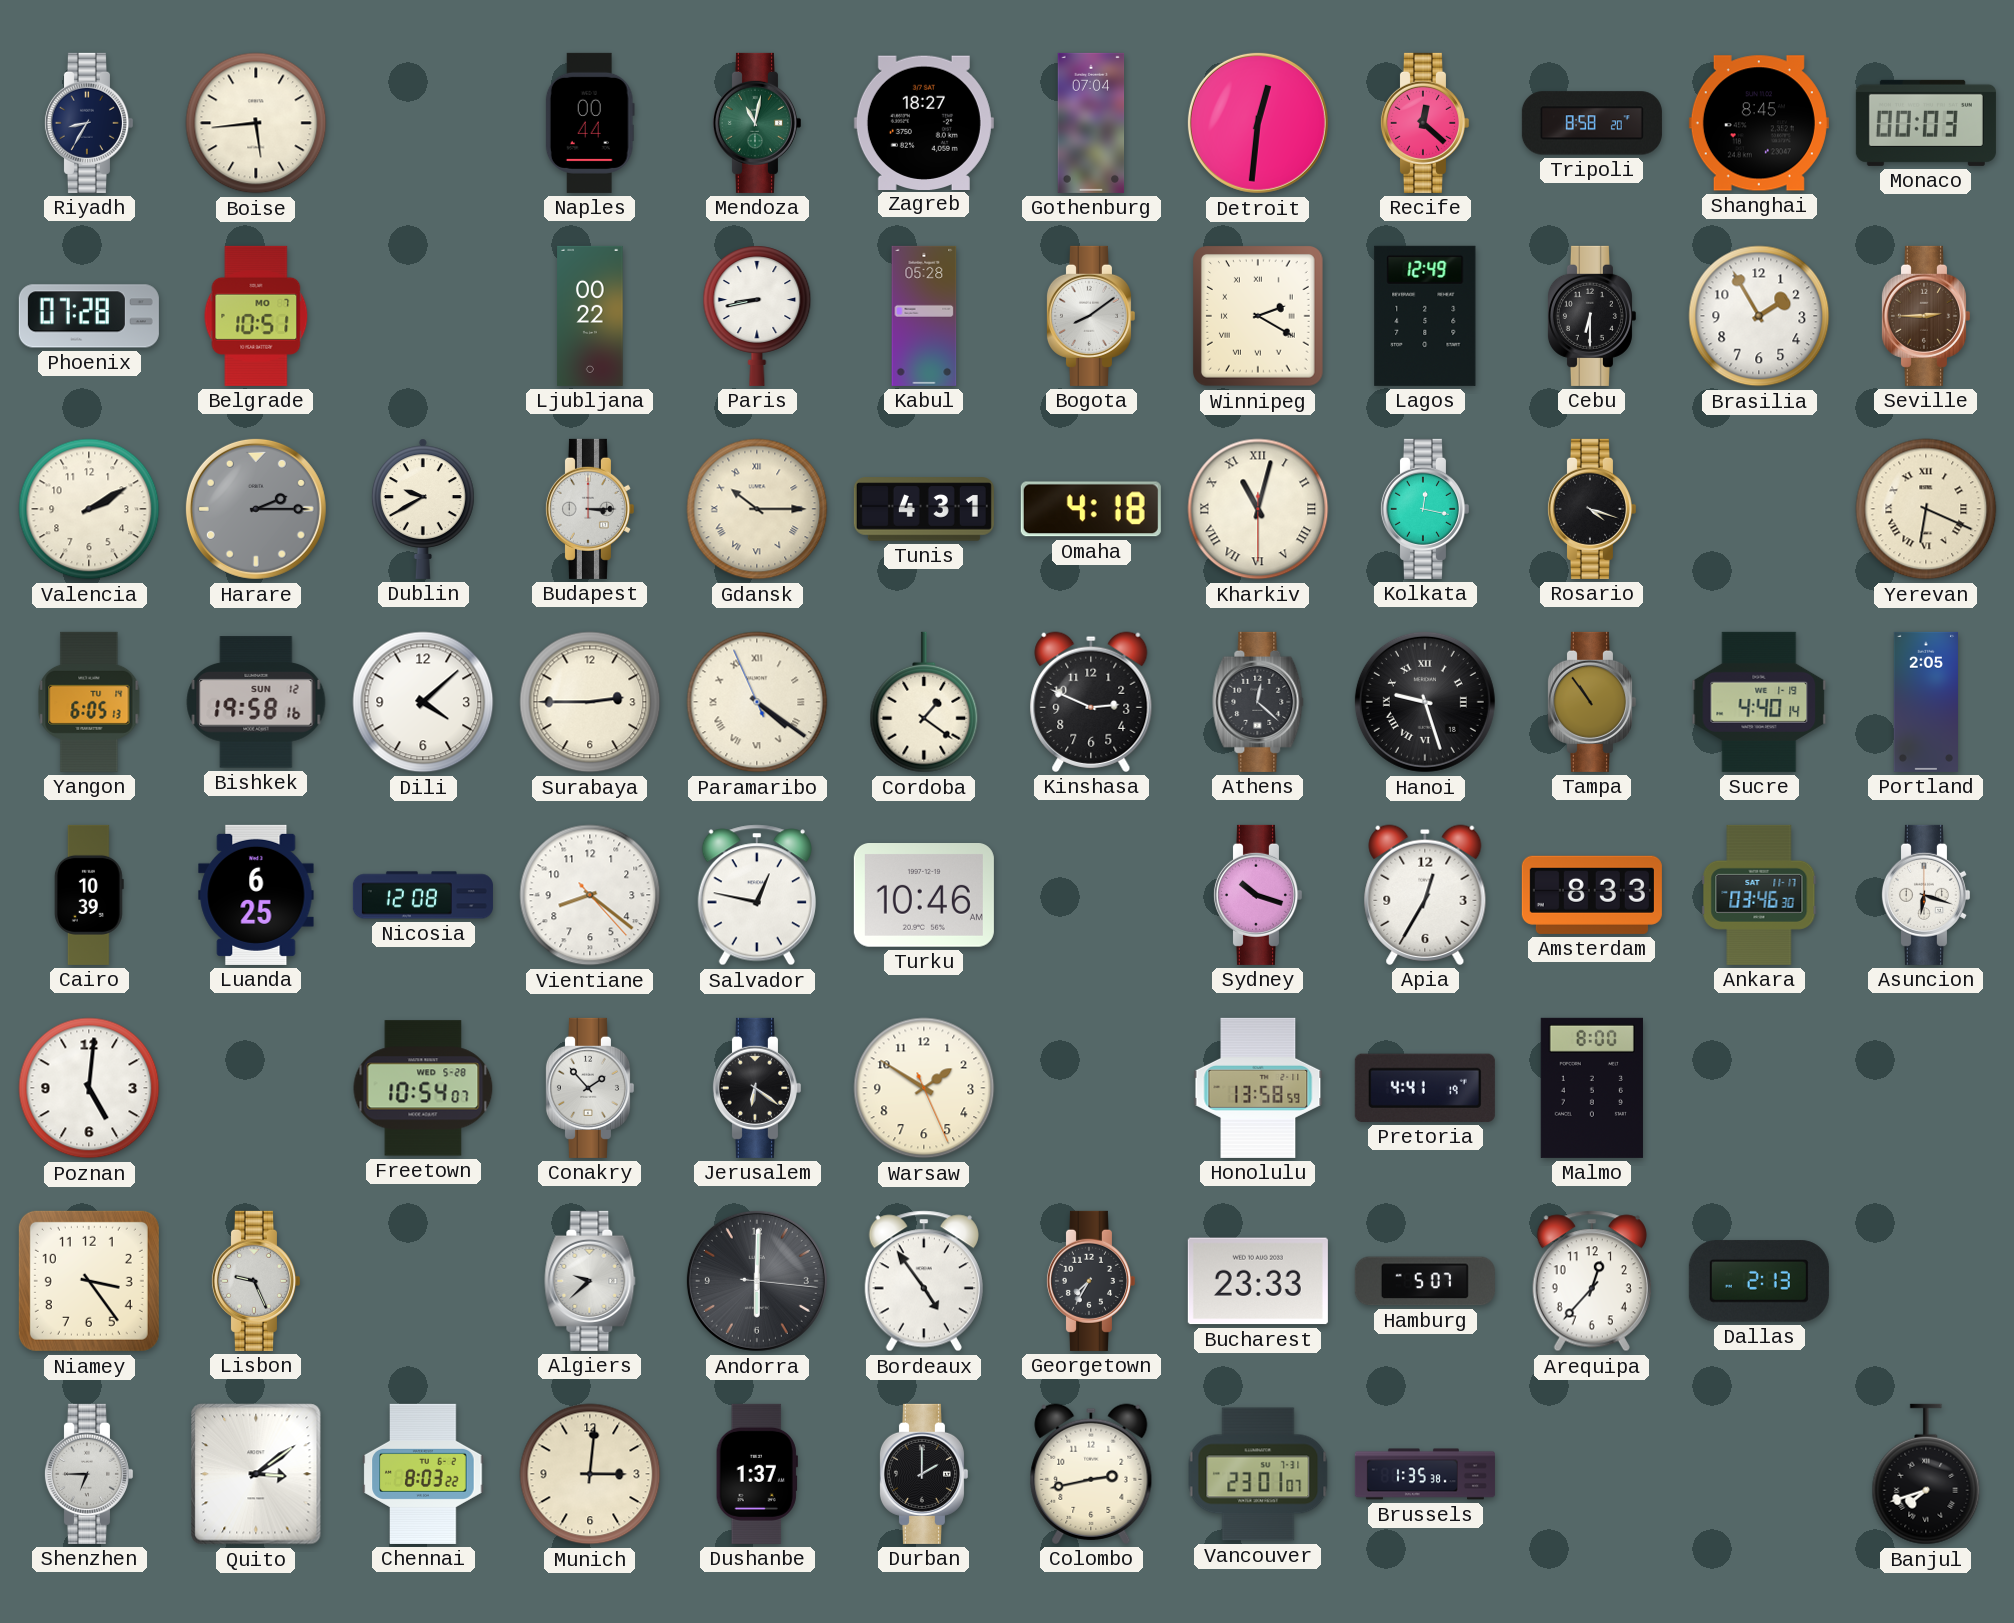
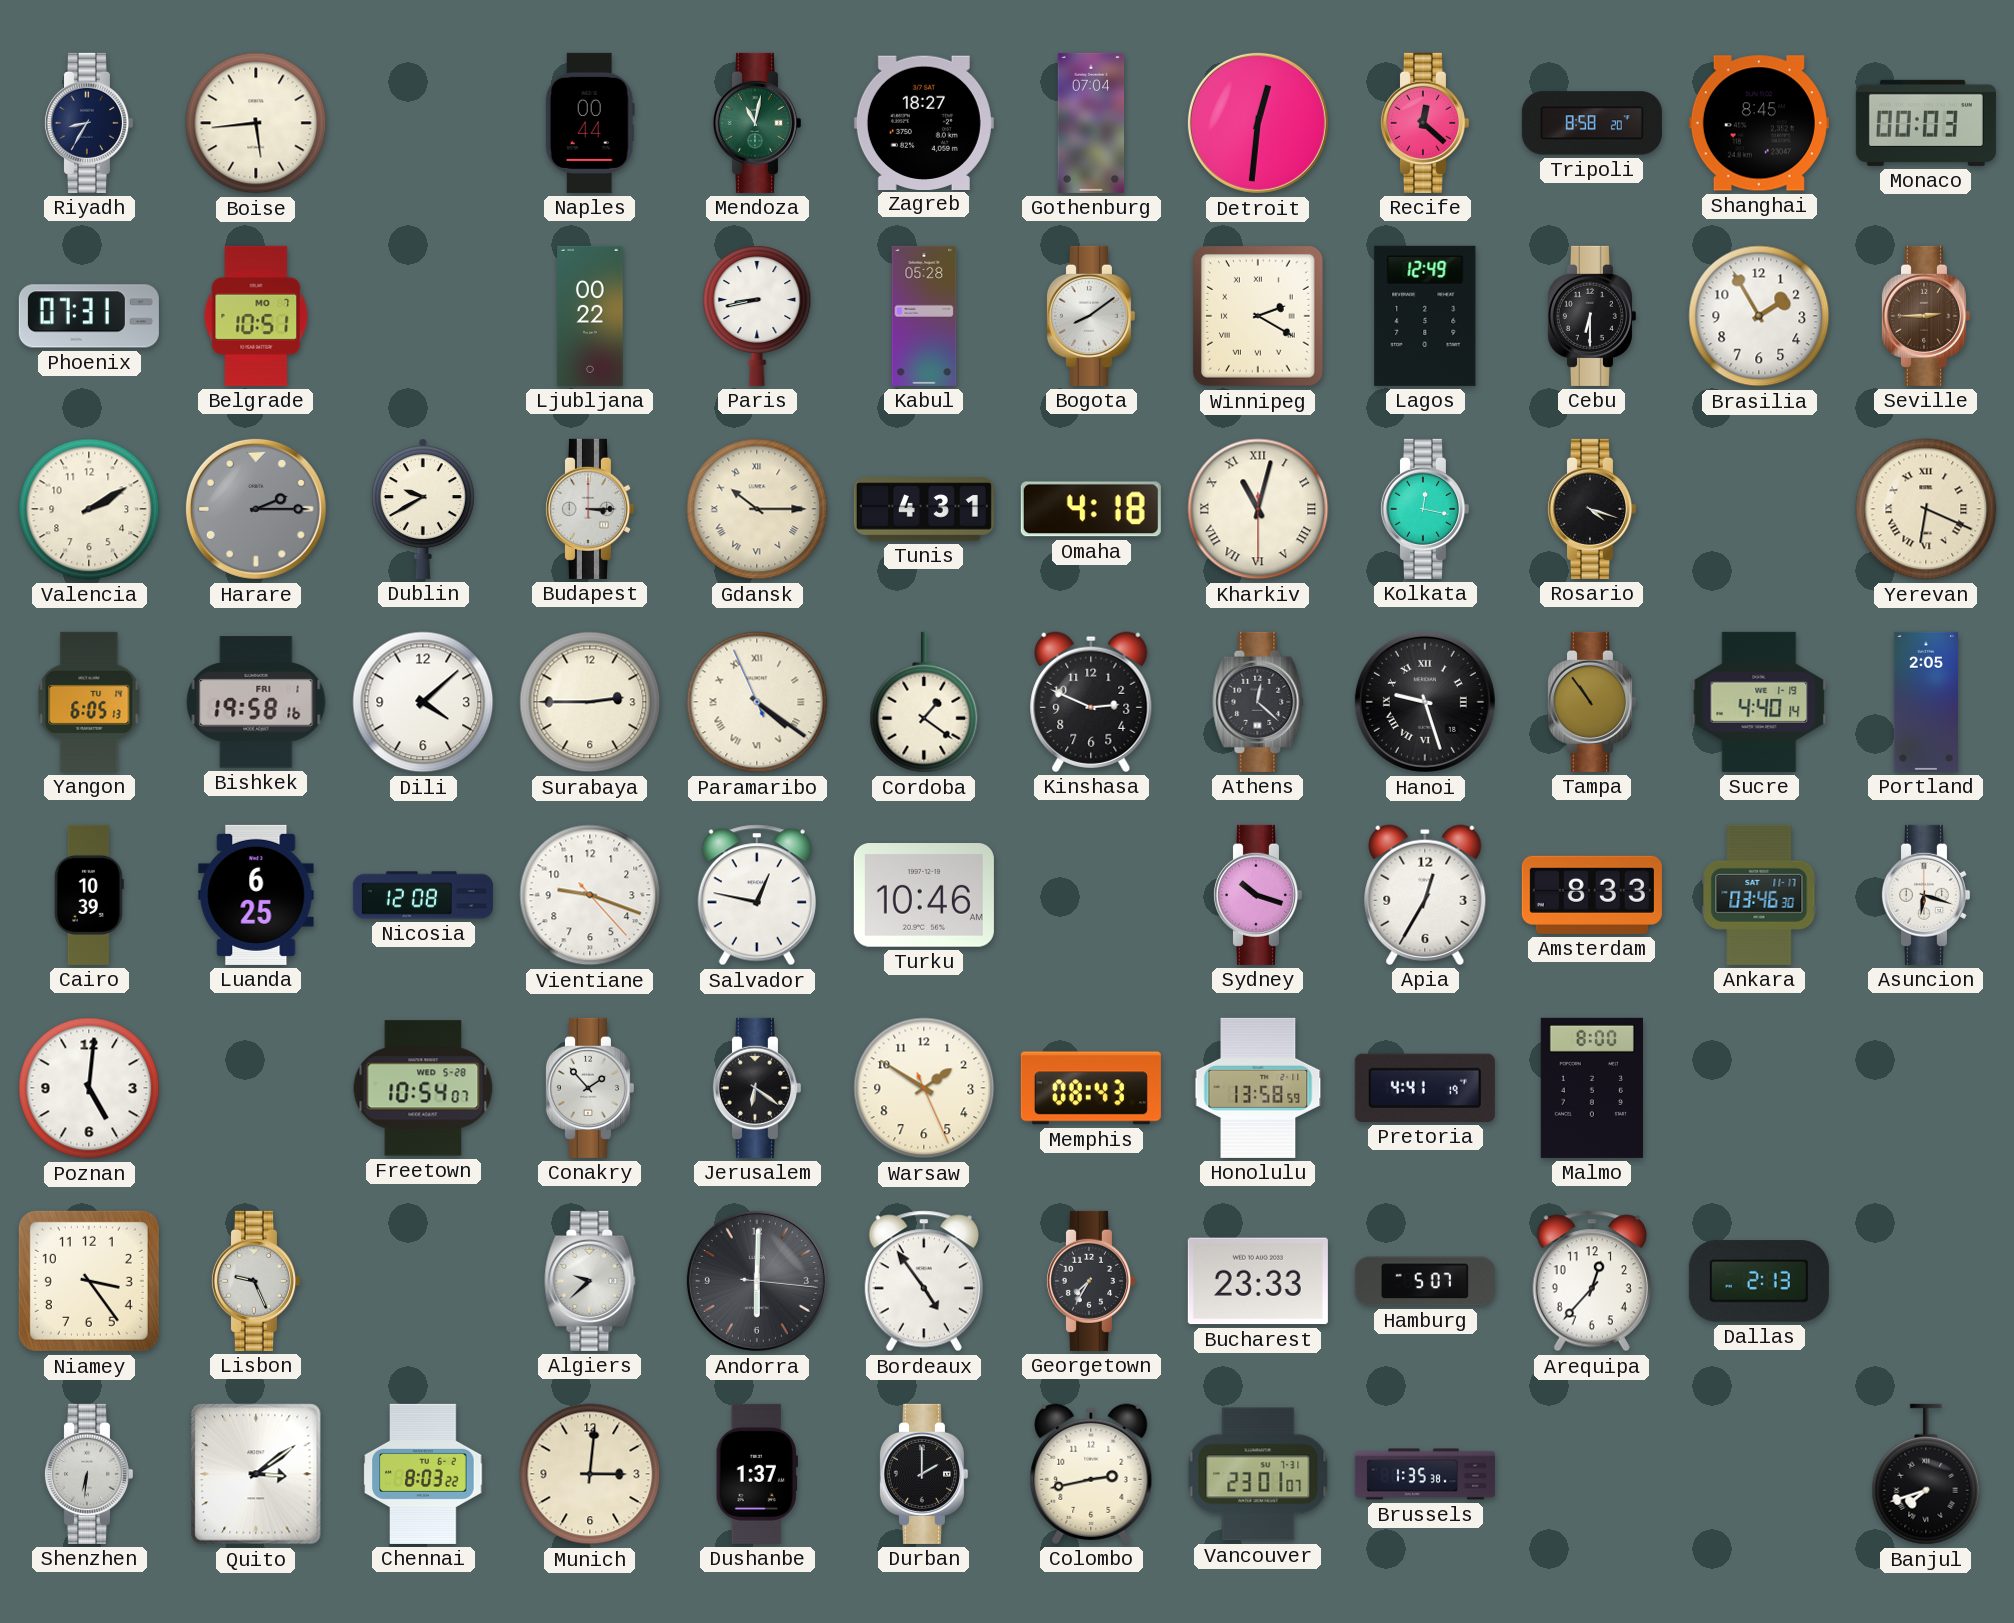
Phoenix: 07:28 -> 07:31 (89, 316)
Bishkek date: SUN 12 -> FRI 1 (256, 702)
Vientiane: 8:21 -> 9:18 (590, 895)
Memphis: none -> 08:43 (1091, 1088)
Shenzhen: 6:45 -> 6:31 (88, 1474)
